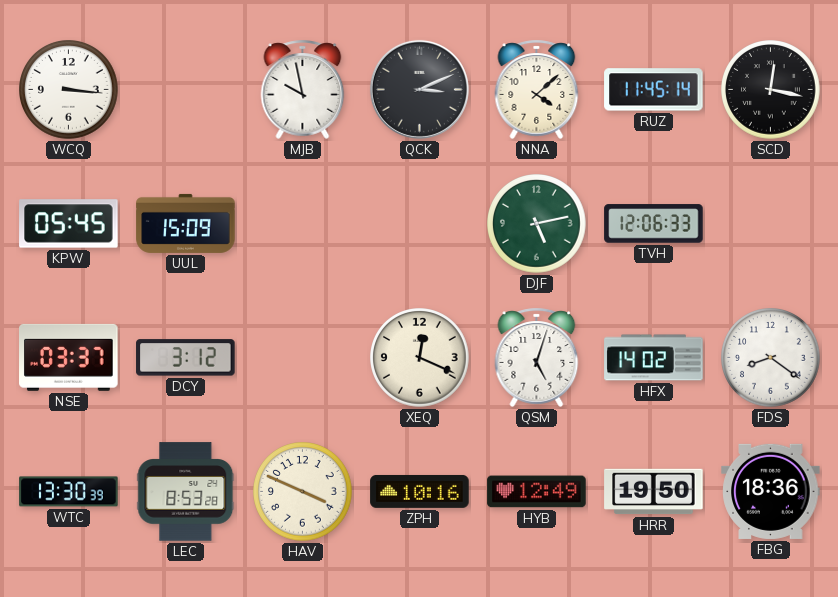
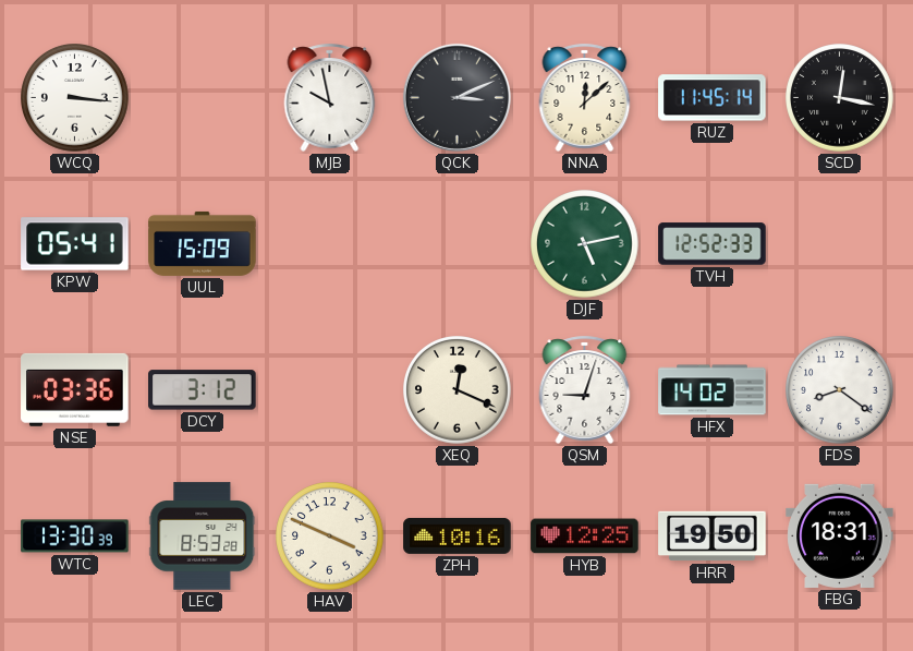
NNA: 4:08 -> 12:08 (585, 97)
KPW: 05:45 -> 05:41 (75, 244)
TVH: 12:06 -> 12:52 (713, 244)
NSE: 03:37 -> 03:36 (75, 389)
QSM: 5:03 -> 9:03 (585, 389)
HYB: 12:49 -> 12:25 (585, 537)
FBG: 18:36 -> 18:31 (840, 535)
